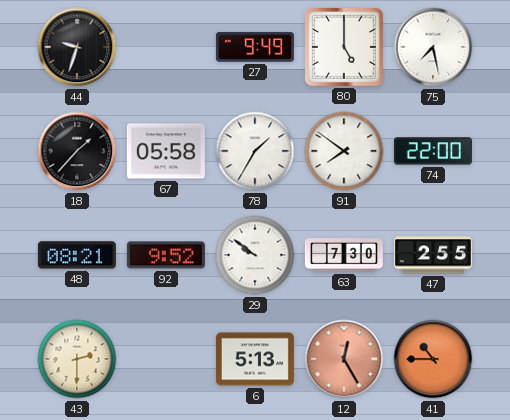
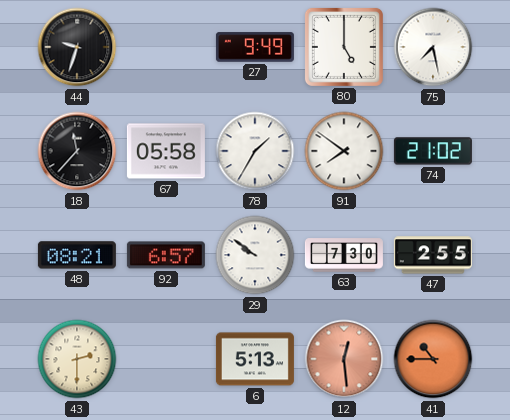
18: 1:37 -> 11:37 (77, 151)
74: 22:00 -> 21:02 (433, 151)
92: 9:52 -> 6:57 (166, 255)
12: 12:25 -> 12:29 (344, 359)
